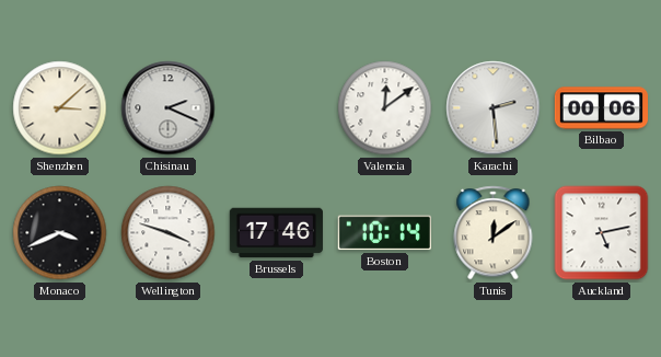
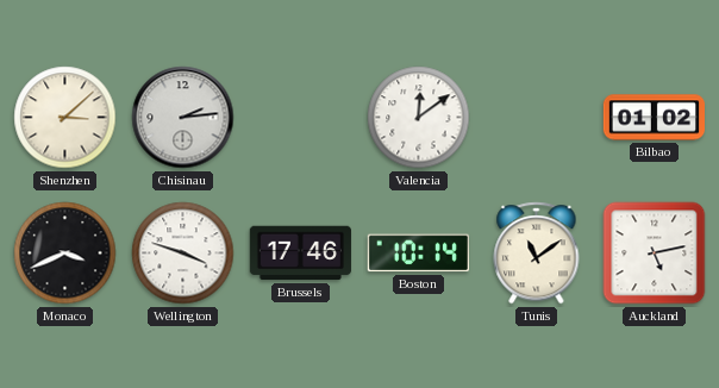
Chisinau: 2:19 -> 2:14 (183, 118)
Karachi: 2:29 -> none (494, 108)
Bilbao: 00:06 -> 01:02 (654, 118)
Tunis: 12:09 -> 11:09 (537, 254)
